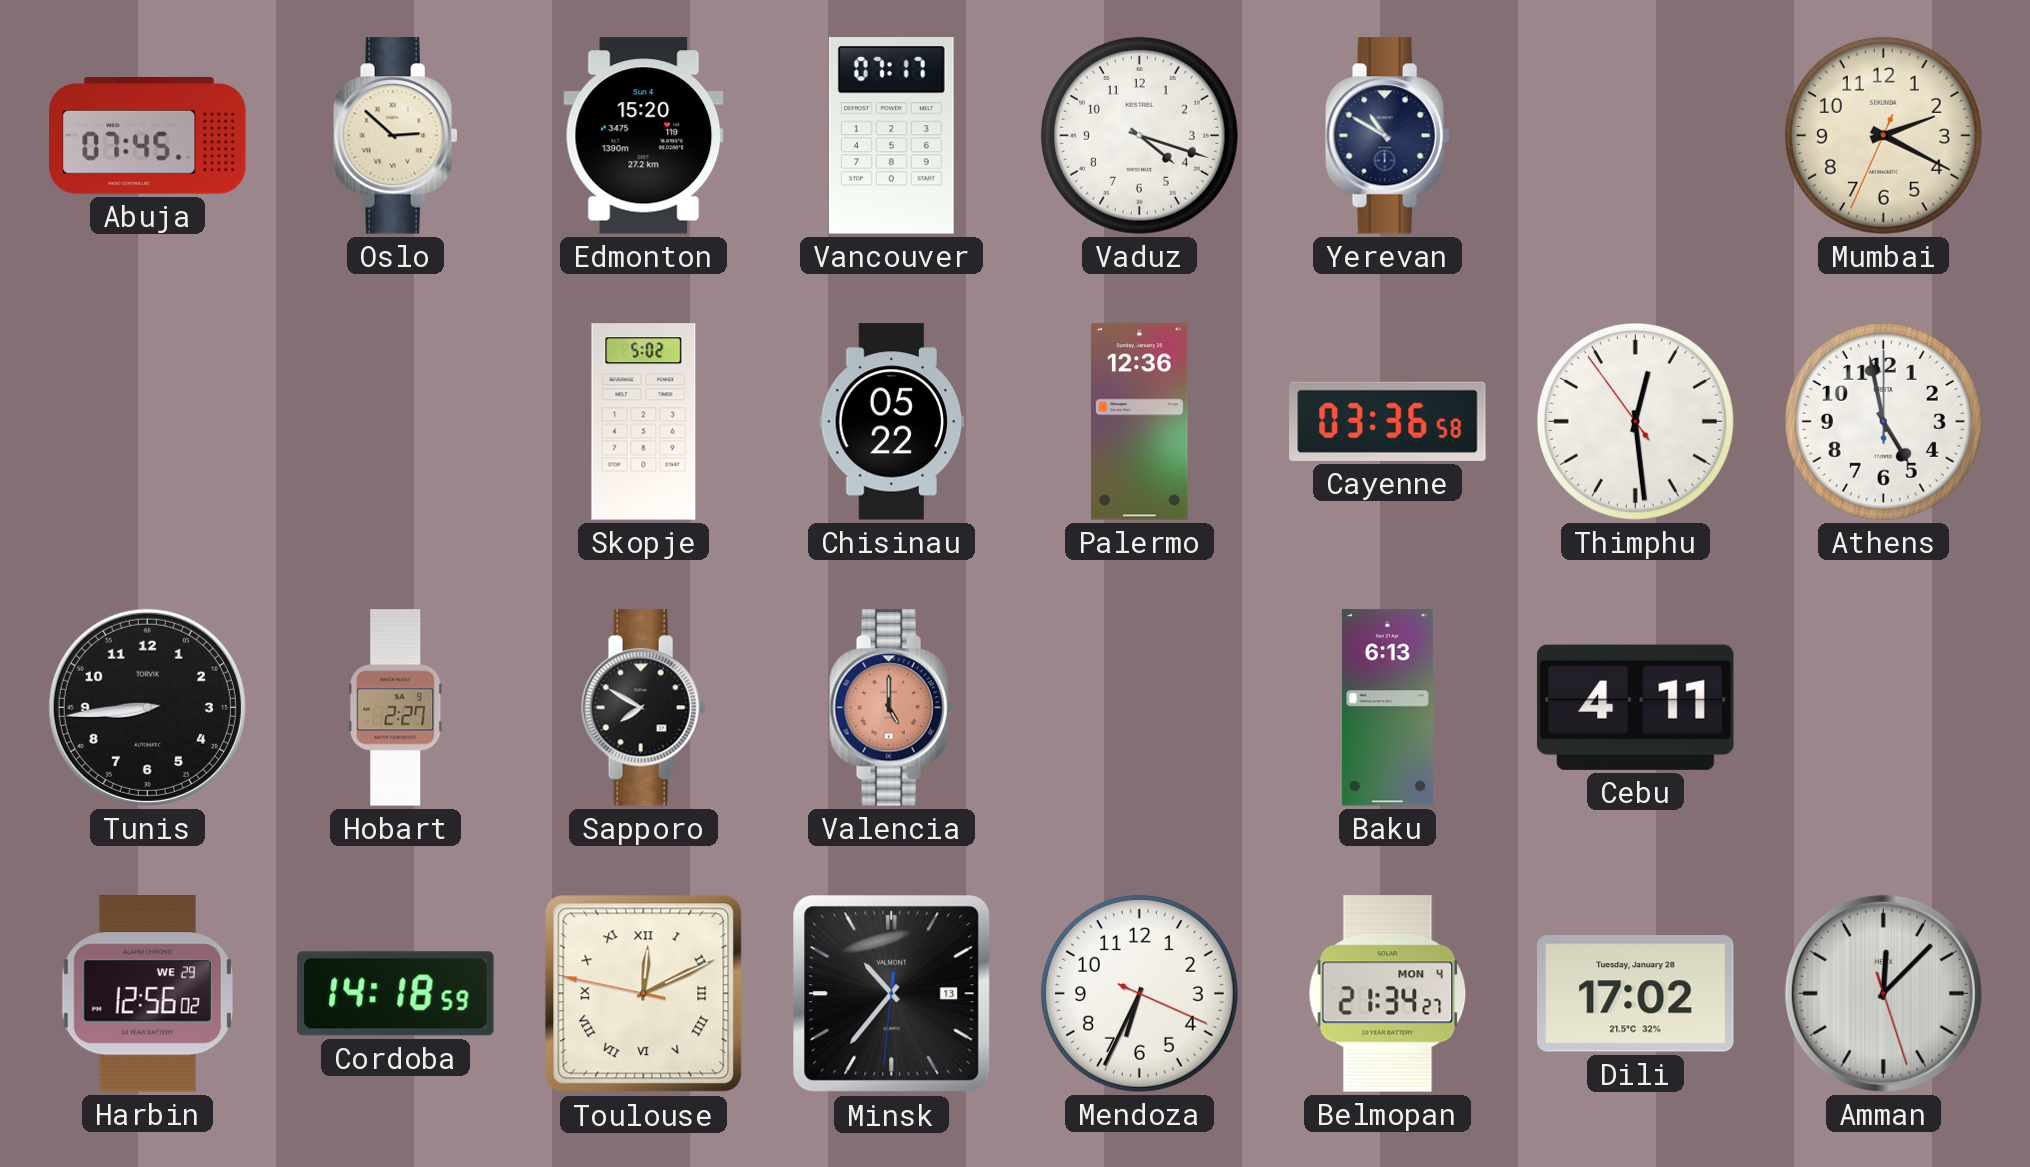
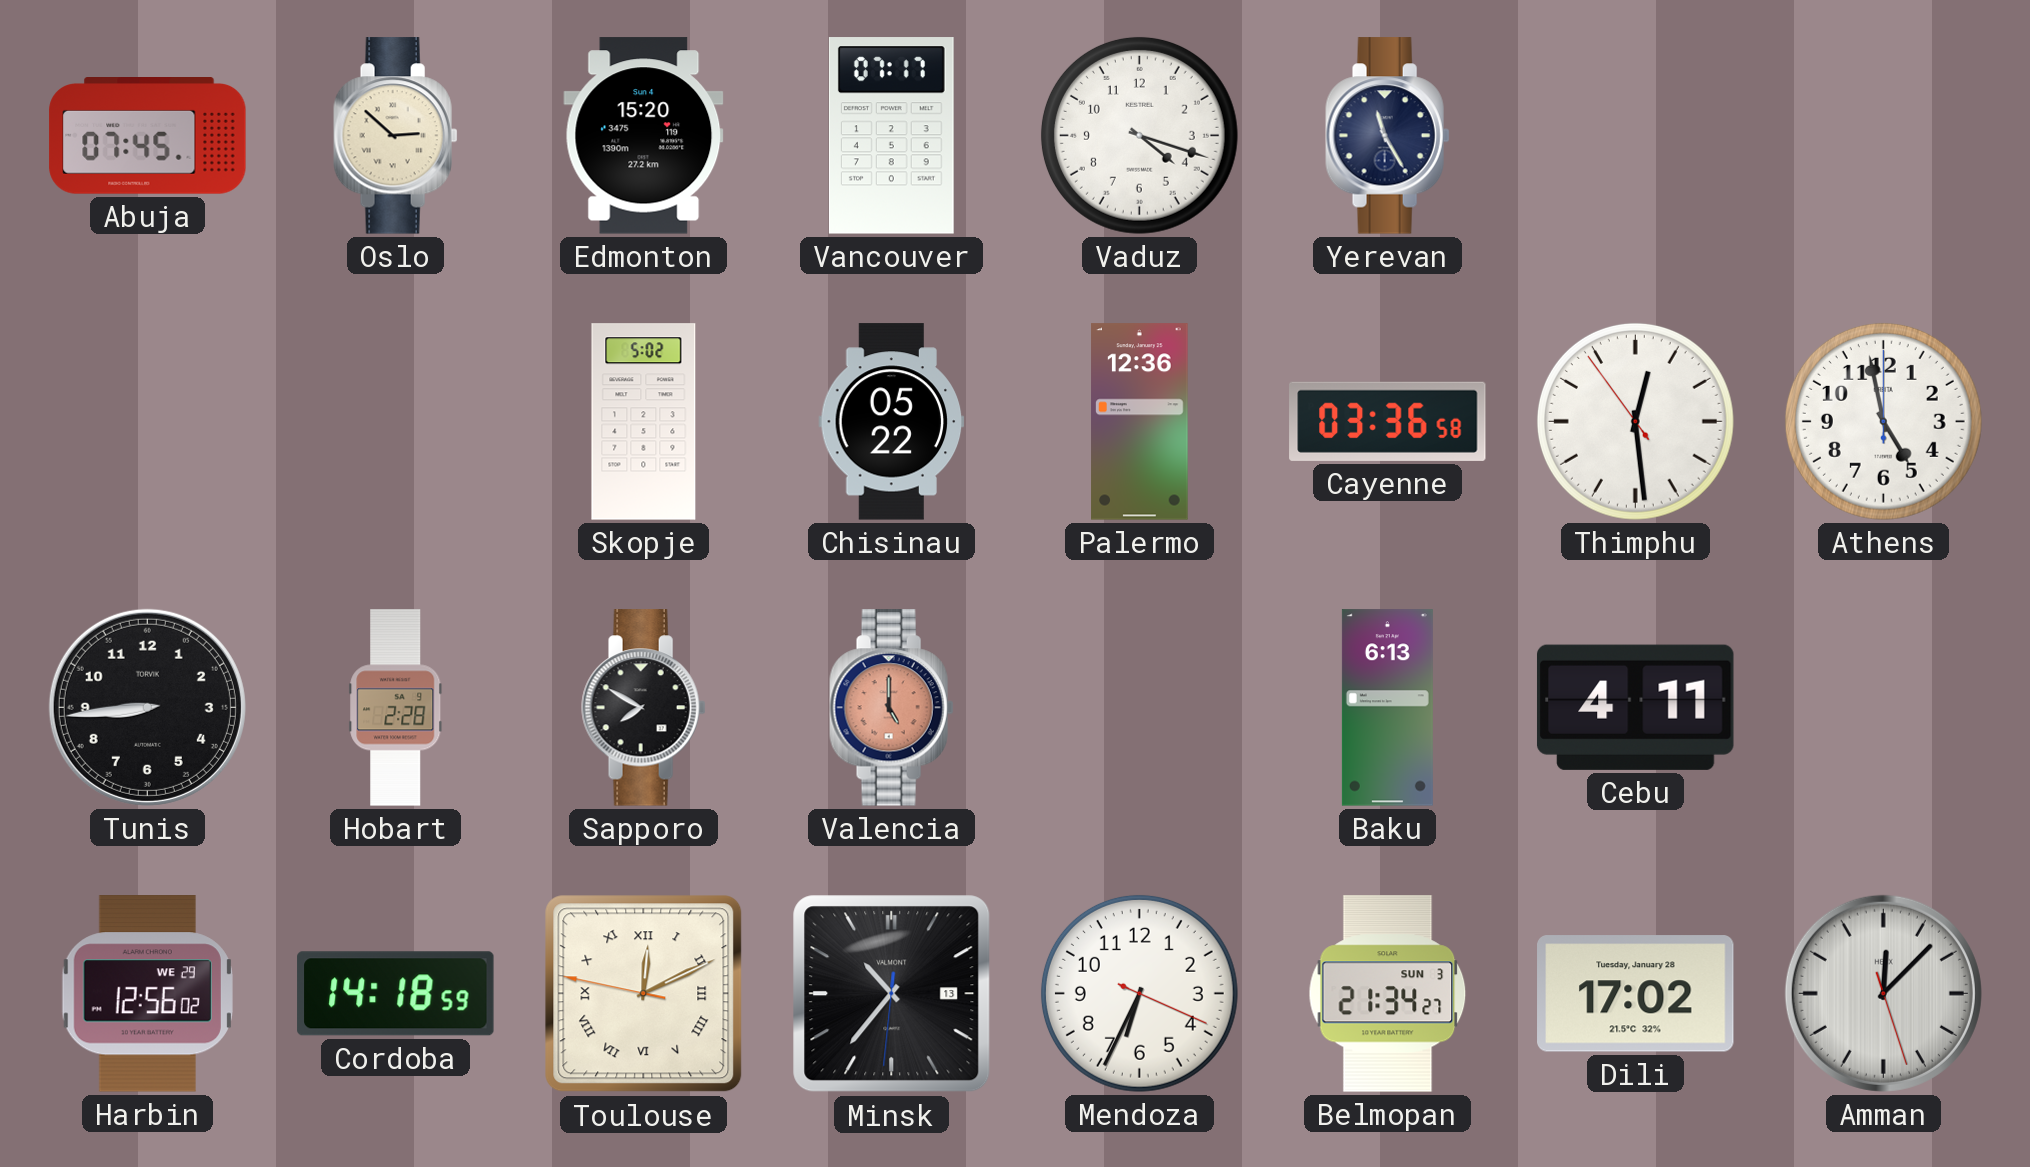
Yerevan: 10:50 -> 11:25 (1388, 136)
Mumbai: 2:19 -> none (1883, 135)
Hobart: 2:27 -> 2:28 (396, 708)
Belmopan date: MON 4 -> SUN 3 (1388, 994)
